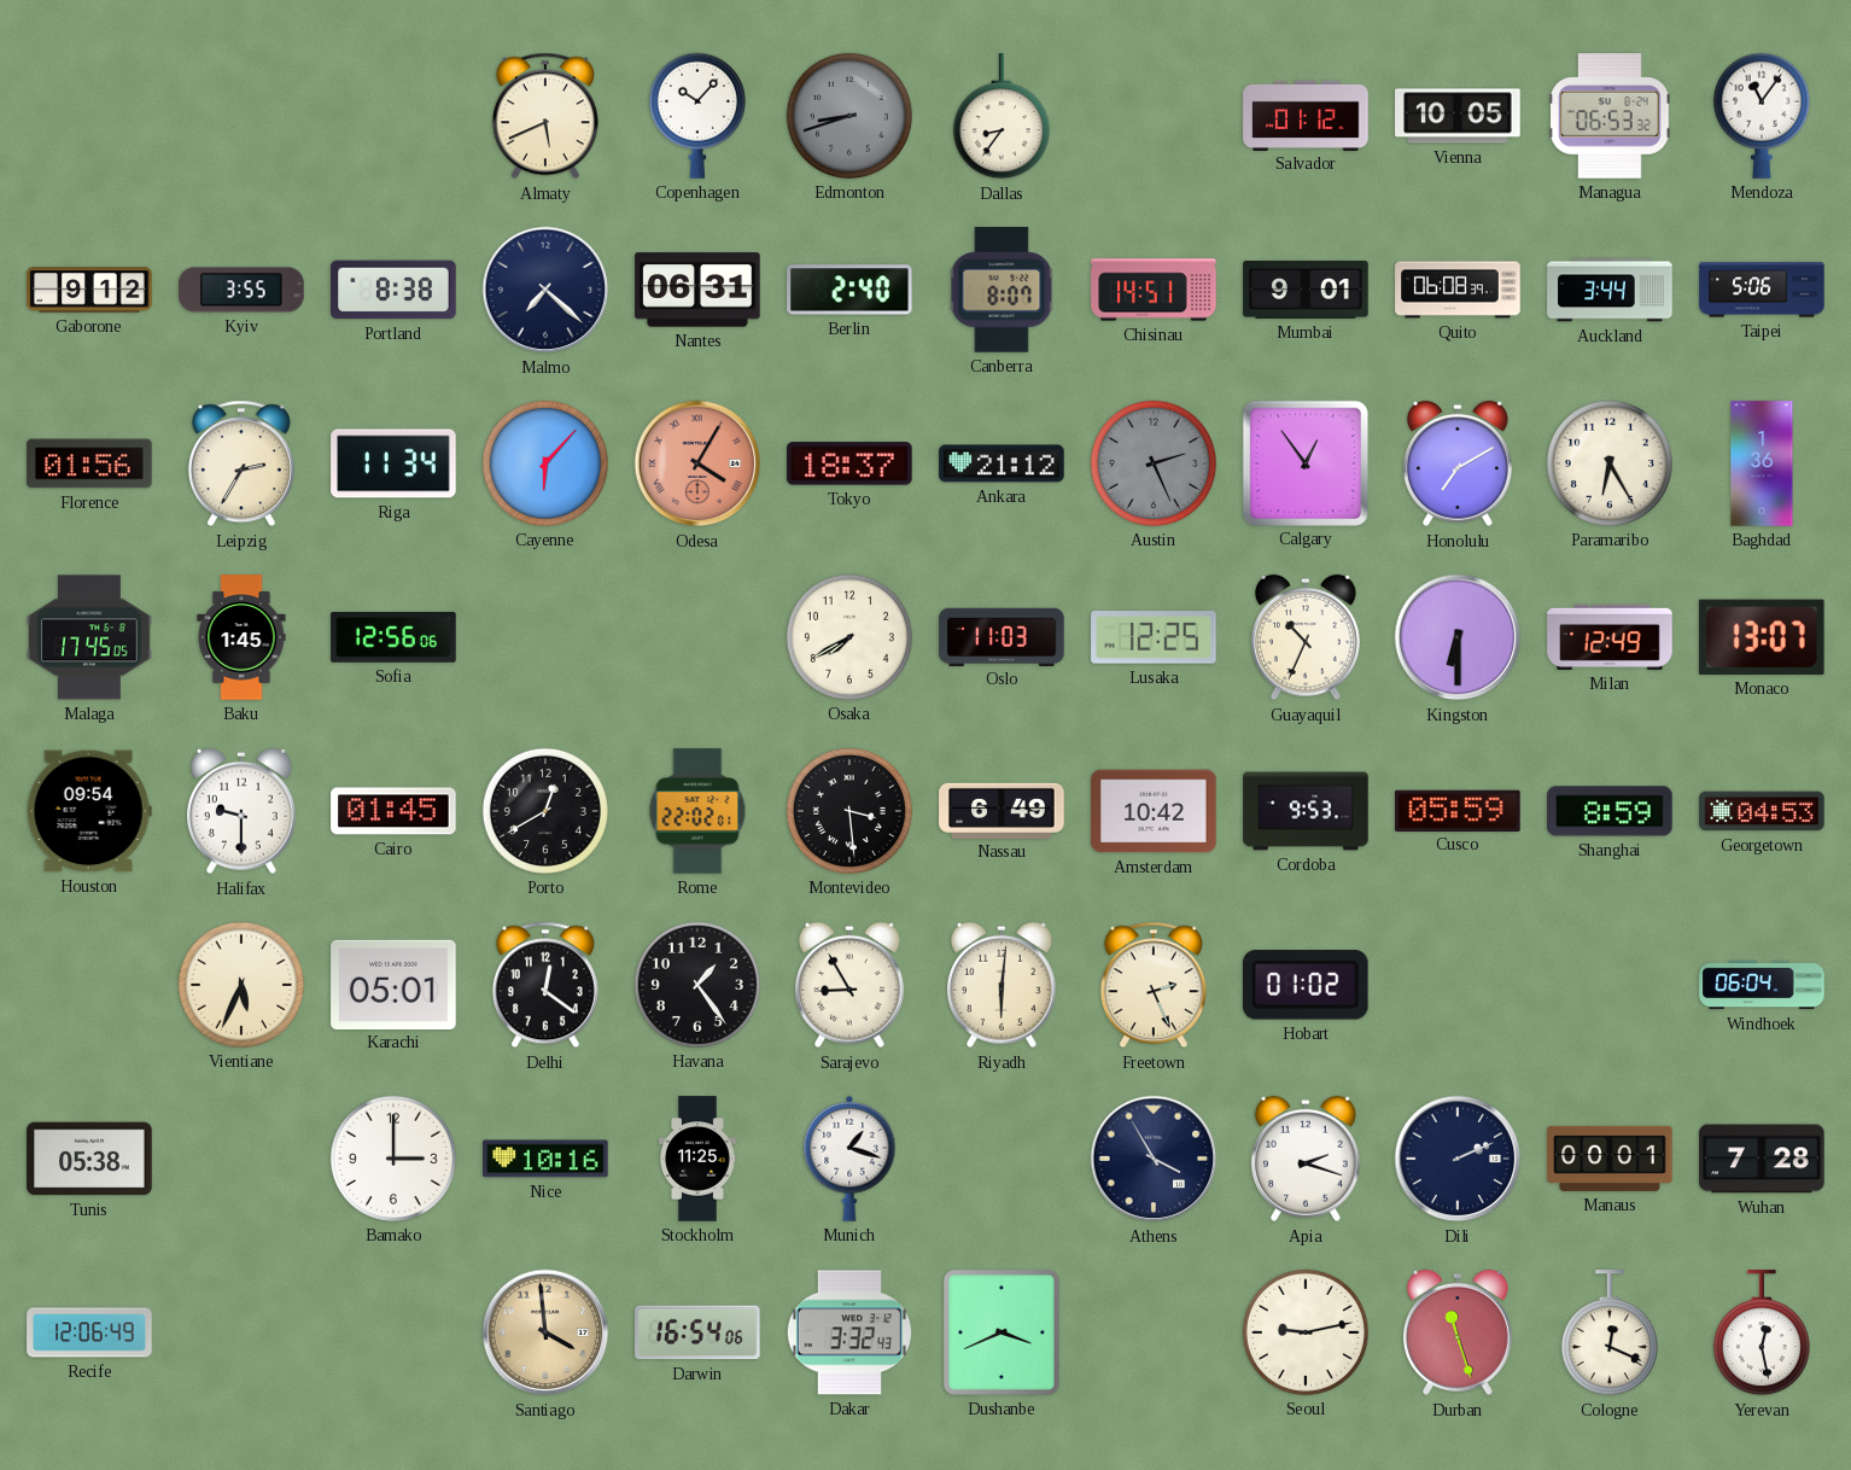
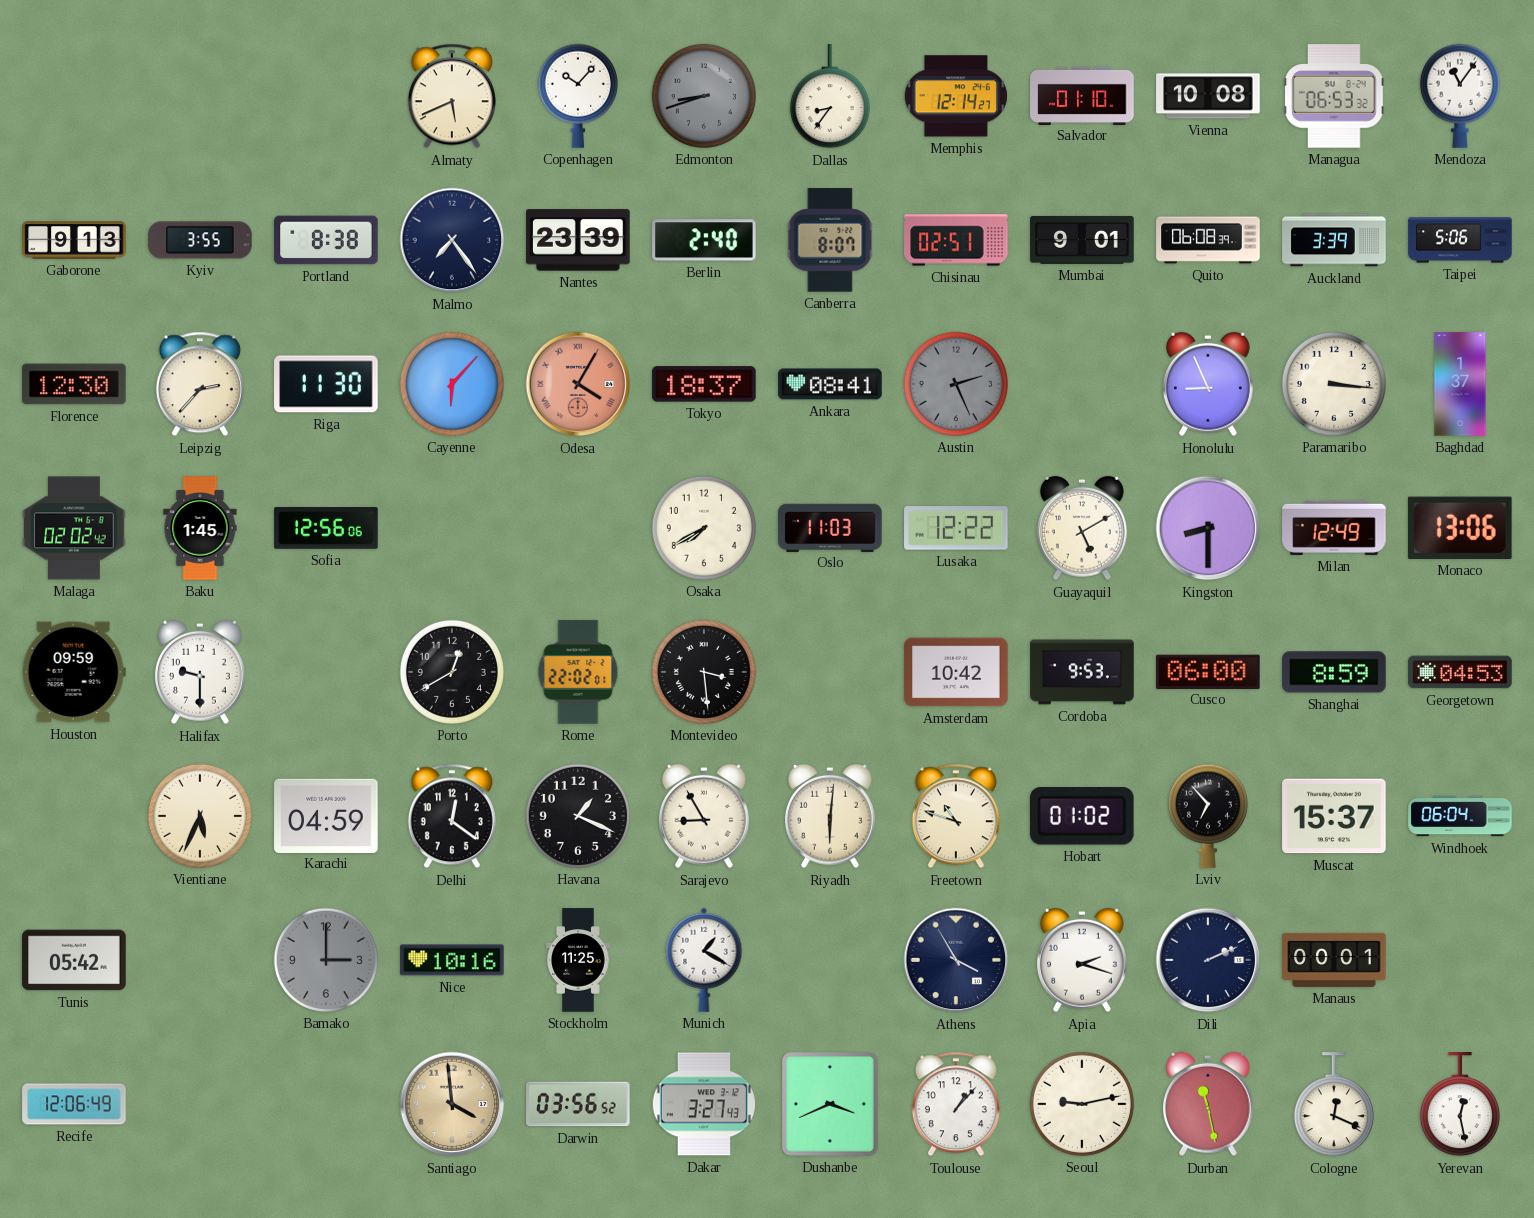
Memphis: none -> 12:14 (956, 96)
Salvador: 01:12 -> 01:10 (1082, 95)
Vienna: 10:05 -> 10:08 (1208, 96)
Gaborone: 9:12 -> 9:13 (74, 240)
Malmo: 7:22 -> 7:24 (452, 240)
Nantes: 06:31 -> 23:39 (578, 240)
Chisinau: 14:51 -> 02:51 (956, 240)
Auckland: 3:44 -> 3:39 (1334, 240)
Florence: 01:56 -> 12:30 (74, 384)
Leipzig: 2:35 -> 2:37 (200, 384)
Riga: 11:34 -> 11:30 (326, 384)
Ankara: 21:12 -> 08:41 (830, 384)
Calgary: 12:54 -> none (1304, 462)
Honolulu: 7:10 -> 8:56 (1208, 384)
Paramaribo: 6:25 -> 3:16 (1334, 384)
Baghdad: 1:36 -> 1:37 (1460, 384)
Malaga: 17:45 -> 02:02 (74, 528)
Lusaka: 12:25 -> 12:22 (956, 528)
Guayaquil: 10:34 -> 5:10 (1082, 528)
Kingston: 6:30 -> 8:30 (1208, 528)
Monaco: 13:07 -> 13:06 (1460, 528)
Houston: 09:54 -> 09:59 (74, 672)
Cairo: 01:45 -> none (393, 811)
Nassau: 6:49 -> none (1002, 810)
Cusco: 05:59 -> 06:00 (1208, 671)
Karachi: 05:01 -> 04:59 (326, 815)
Havana: 1:24 -> 1:19 (578, 816)
Freetown: 2:26 -> 10:48 (956, 816)
Lviv: none -> 6:53 (1208, 816)
Muscat: none -> 15:37 (1334, 816)
Tunis: 05:38 -> 05:42 (74, 960)
Bamako dial: white -> grey (326, 960)
Munich: 1:18 -> 1:20 (704, 960)
Wuhan: 7:28 -> none (1762, 1159)
Darwin: 16:54 -> 03:56 (578, 1104)
Dakar: 3:32 -> 3:27 (703, 1104)
Toulouse: none -> 1:07 (956, 1104)
Durban: 11:27 -> 11:28 (1208, 1104)
